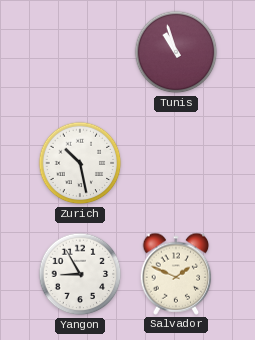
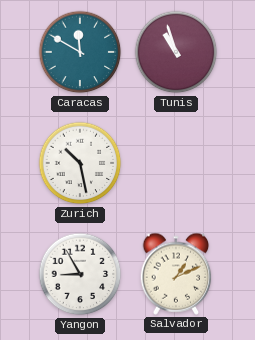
Caracas: none -> 11:50 (80, 52)
Salvador: 1:49 -> 1:11 (176, 274)
